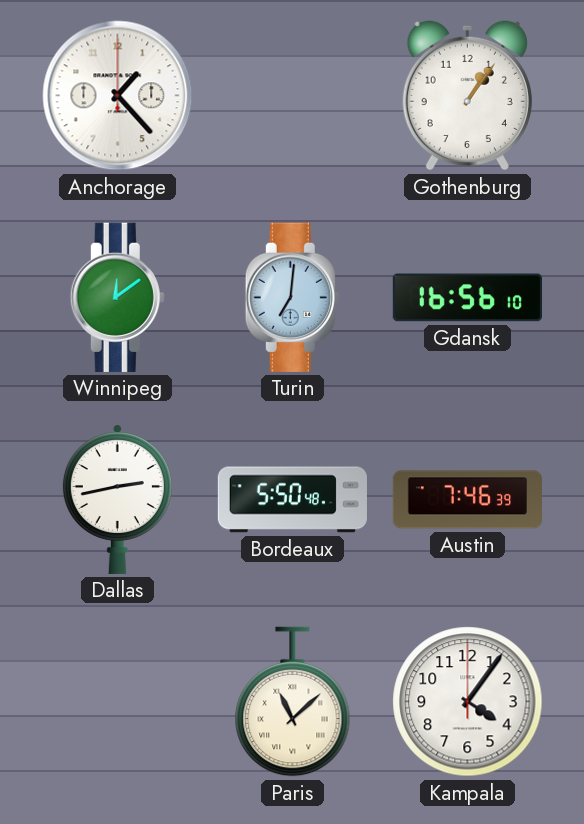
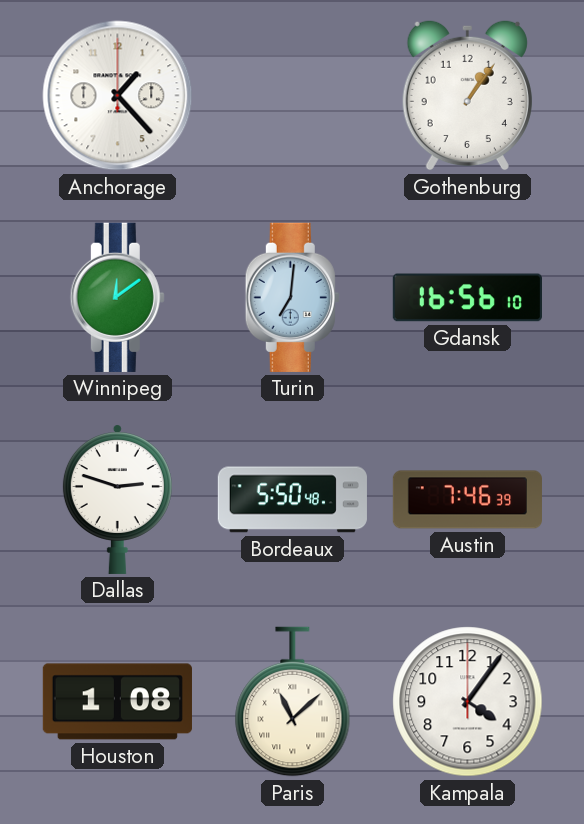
Dallas: 2:43 -> 2:48 (117, 500)
Houston: none -> 1:08 (117, 702)
